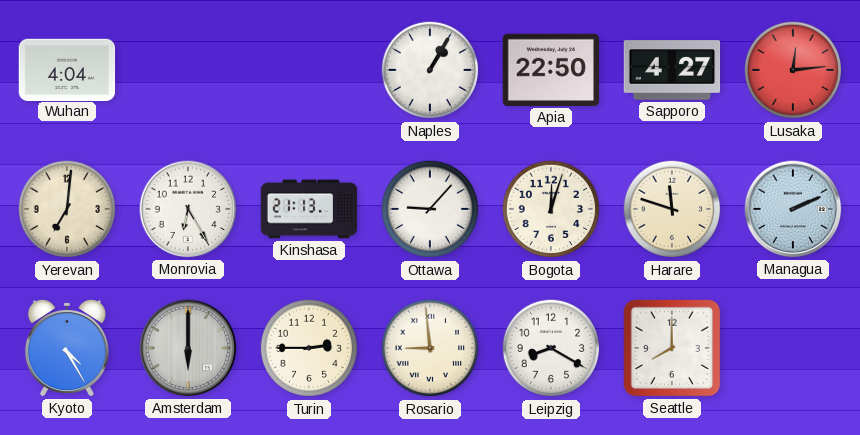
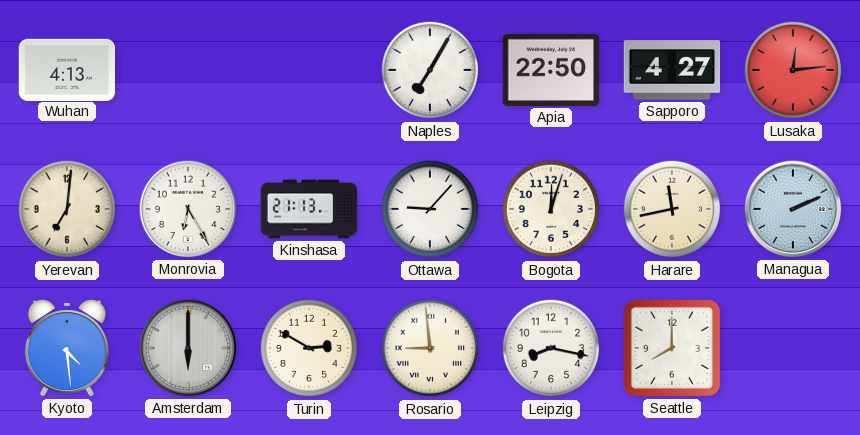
Wuhan: 4:04 -> 4:13 (67, 69)
Naples: 1:05 -> 7:05 (430, 70)
Harare: 11:48 -> 11:43 (672, 209)
Kyoto: 4:25 -> 4:29 (67, 348)
Turin: 2:45 -> 2:50 (309, 348)
Leipzig: 8:20 -> 8:17 (551, 348)
